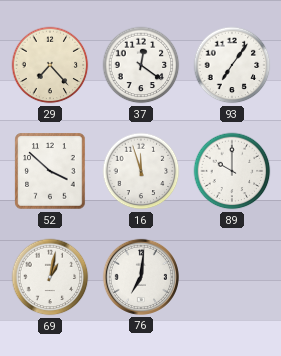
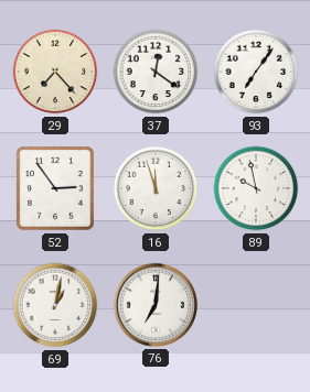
52: 3:52 -> 2:54 (55, 188)
89: 10:00 -> 9:58 (256, 188)
